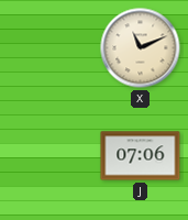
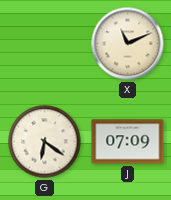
G: none -> 6:21 (45, 142)
J: 07:06 -> 07:09 (128, 142)
